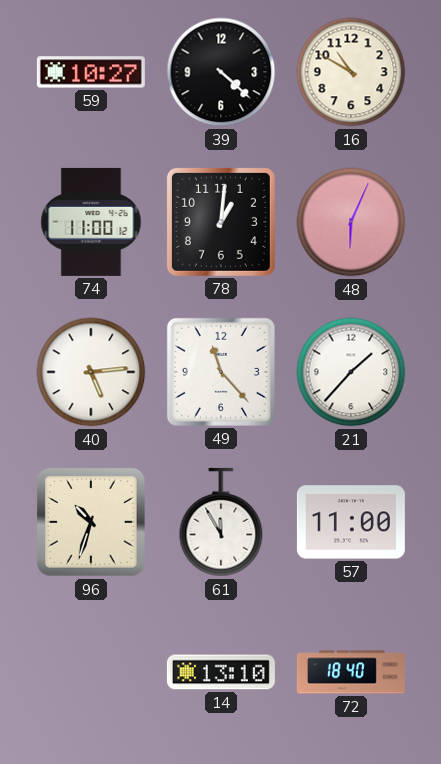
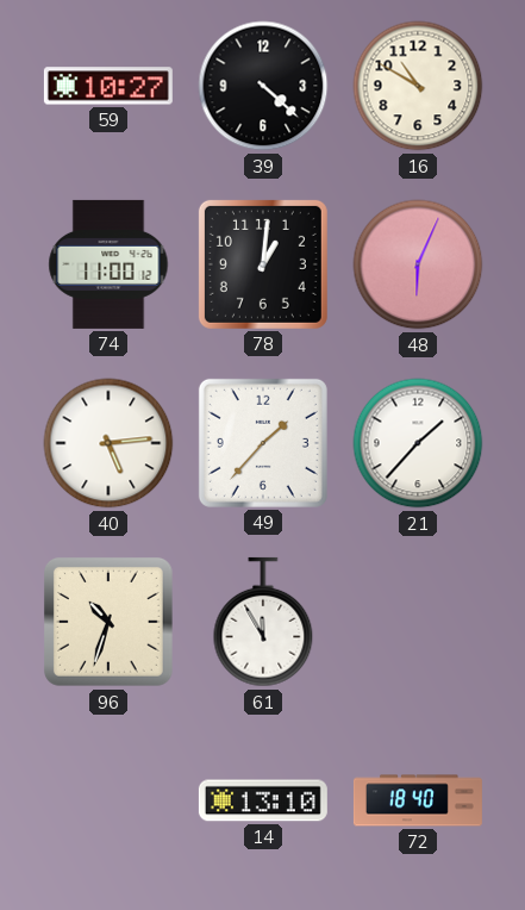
49: 11:23 -> 1:37 (263, 443)
57: 11:00 -> none (351, 522)
